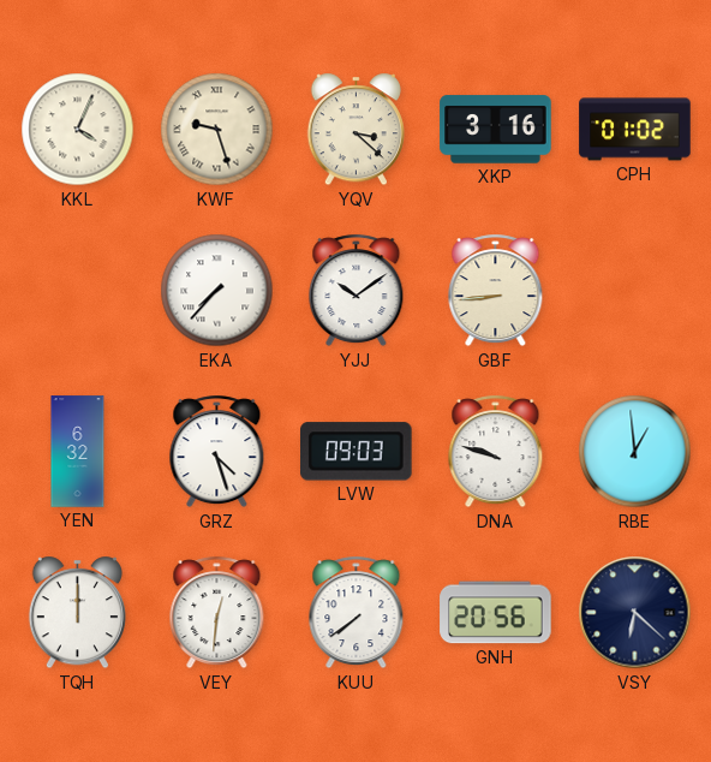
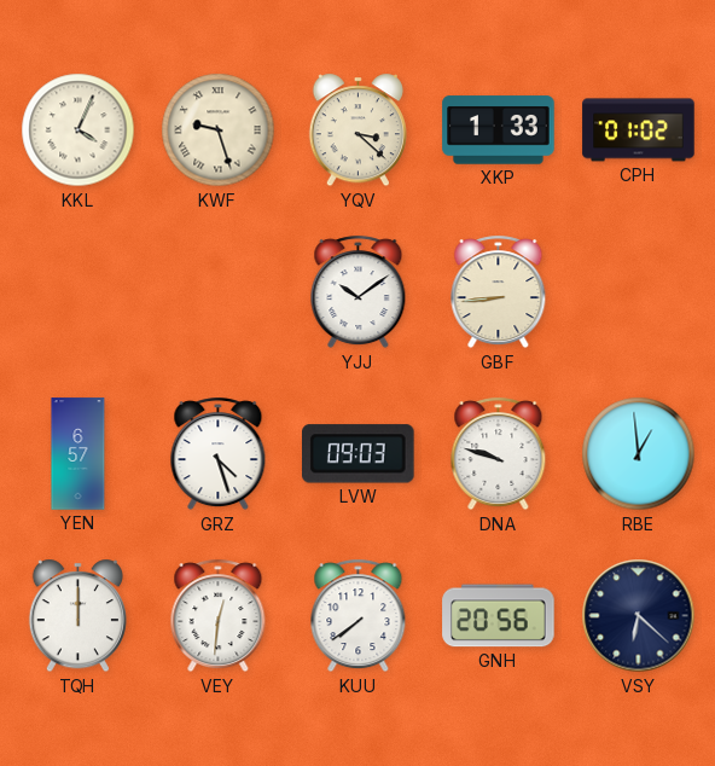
XKP: 3:16 -> 1:33 (499, 130)
EKA: 7:37 -> none (217, 291)
YEN: 6:32 -> 6:57 (79, 454)
